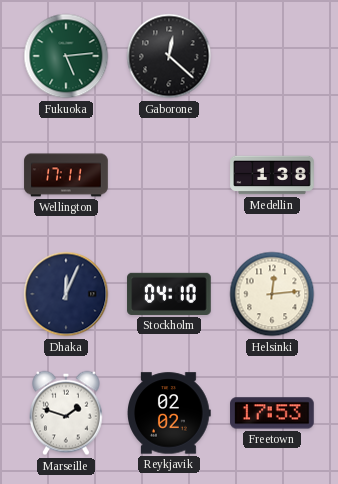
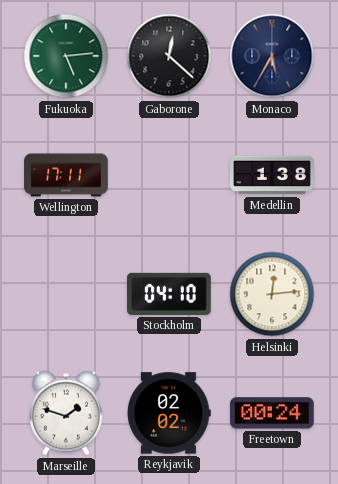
Monaco: none -> 5:35 (272, 56)
Dhaka: 12:04 -> none (66, 294)
Freetown: 17:53 -> 00:24 (272, 413)
